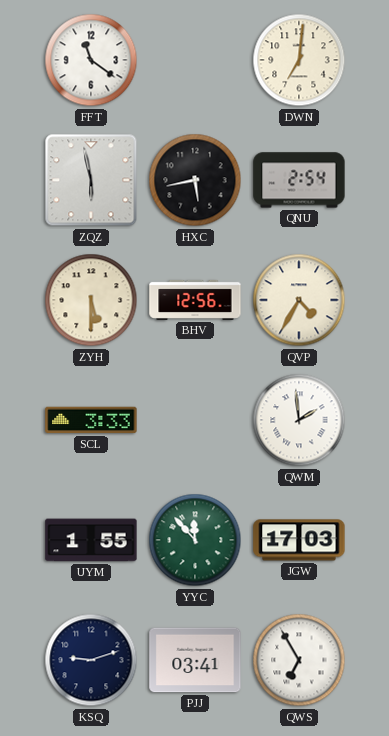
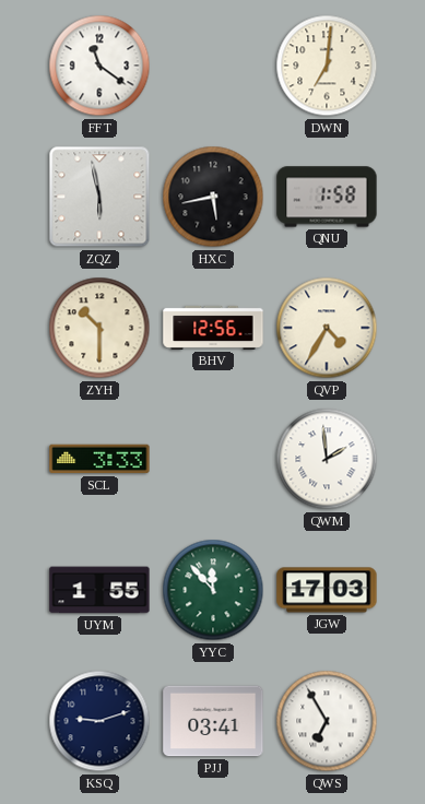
QNU: 2:54 -> 1:58 (327, 197)
ZYH: 5:30 -> 10:30 (99, 328)
